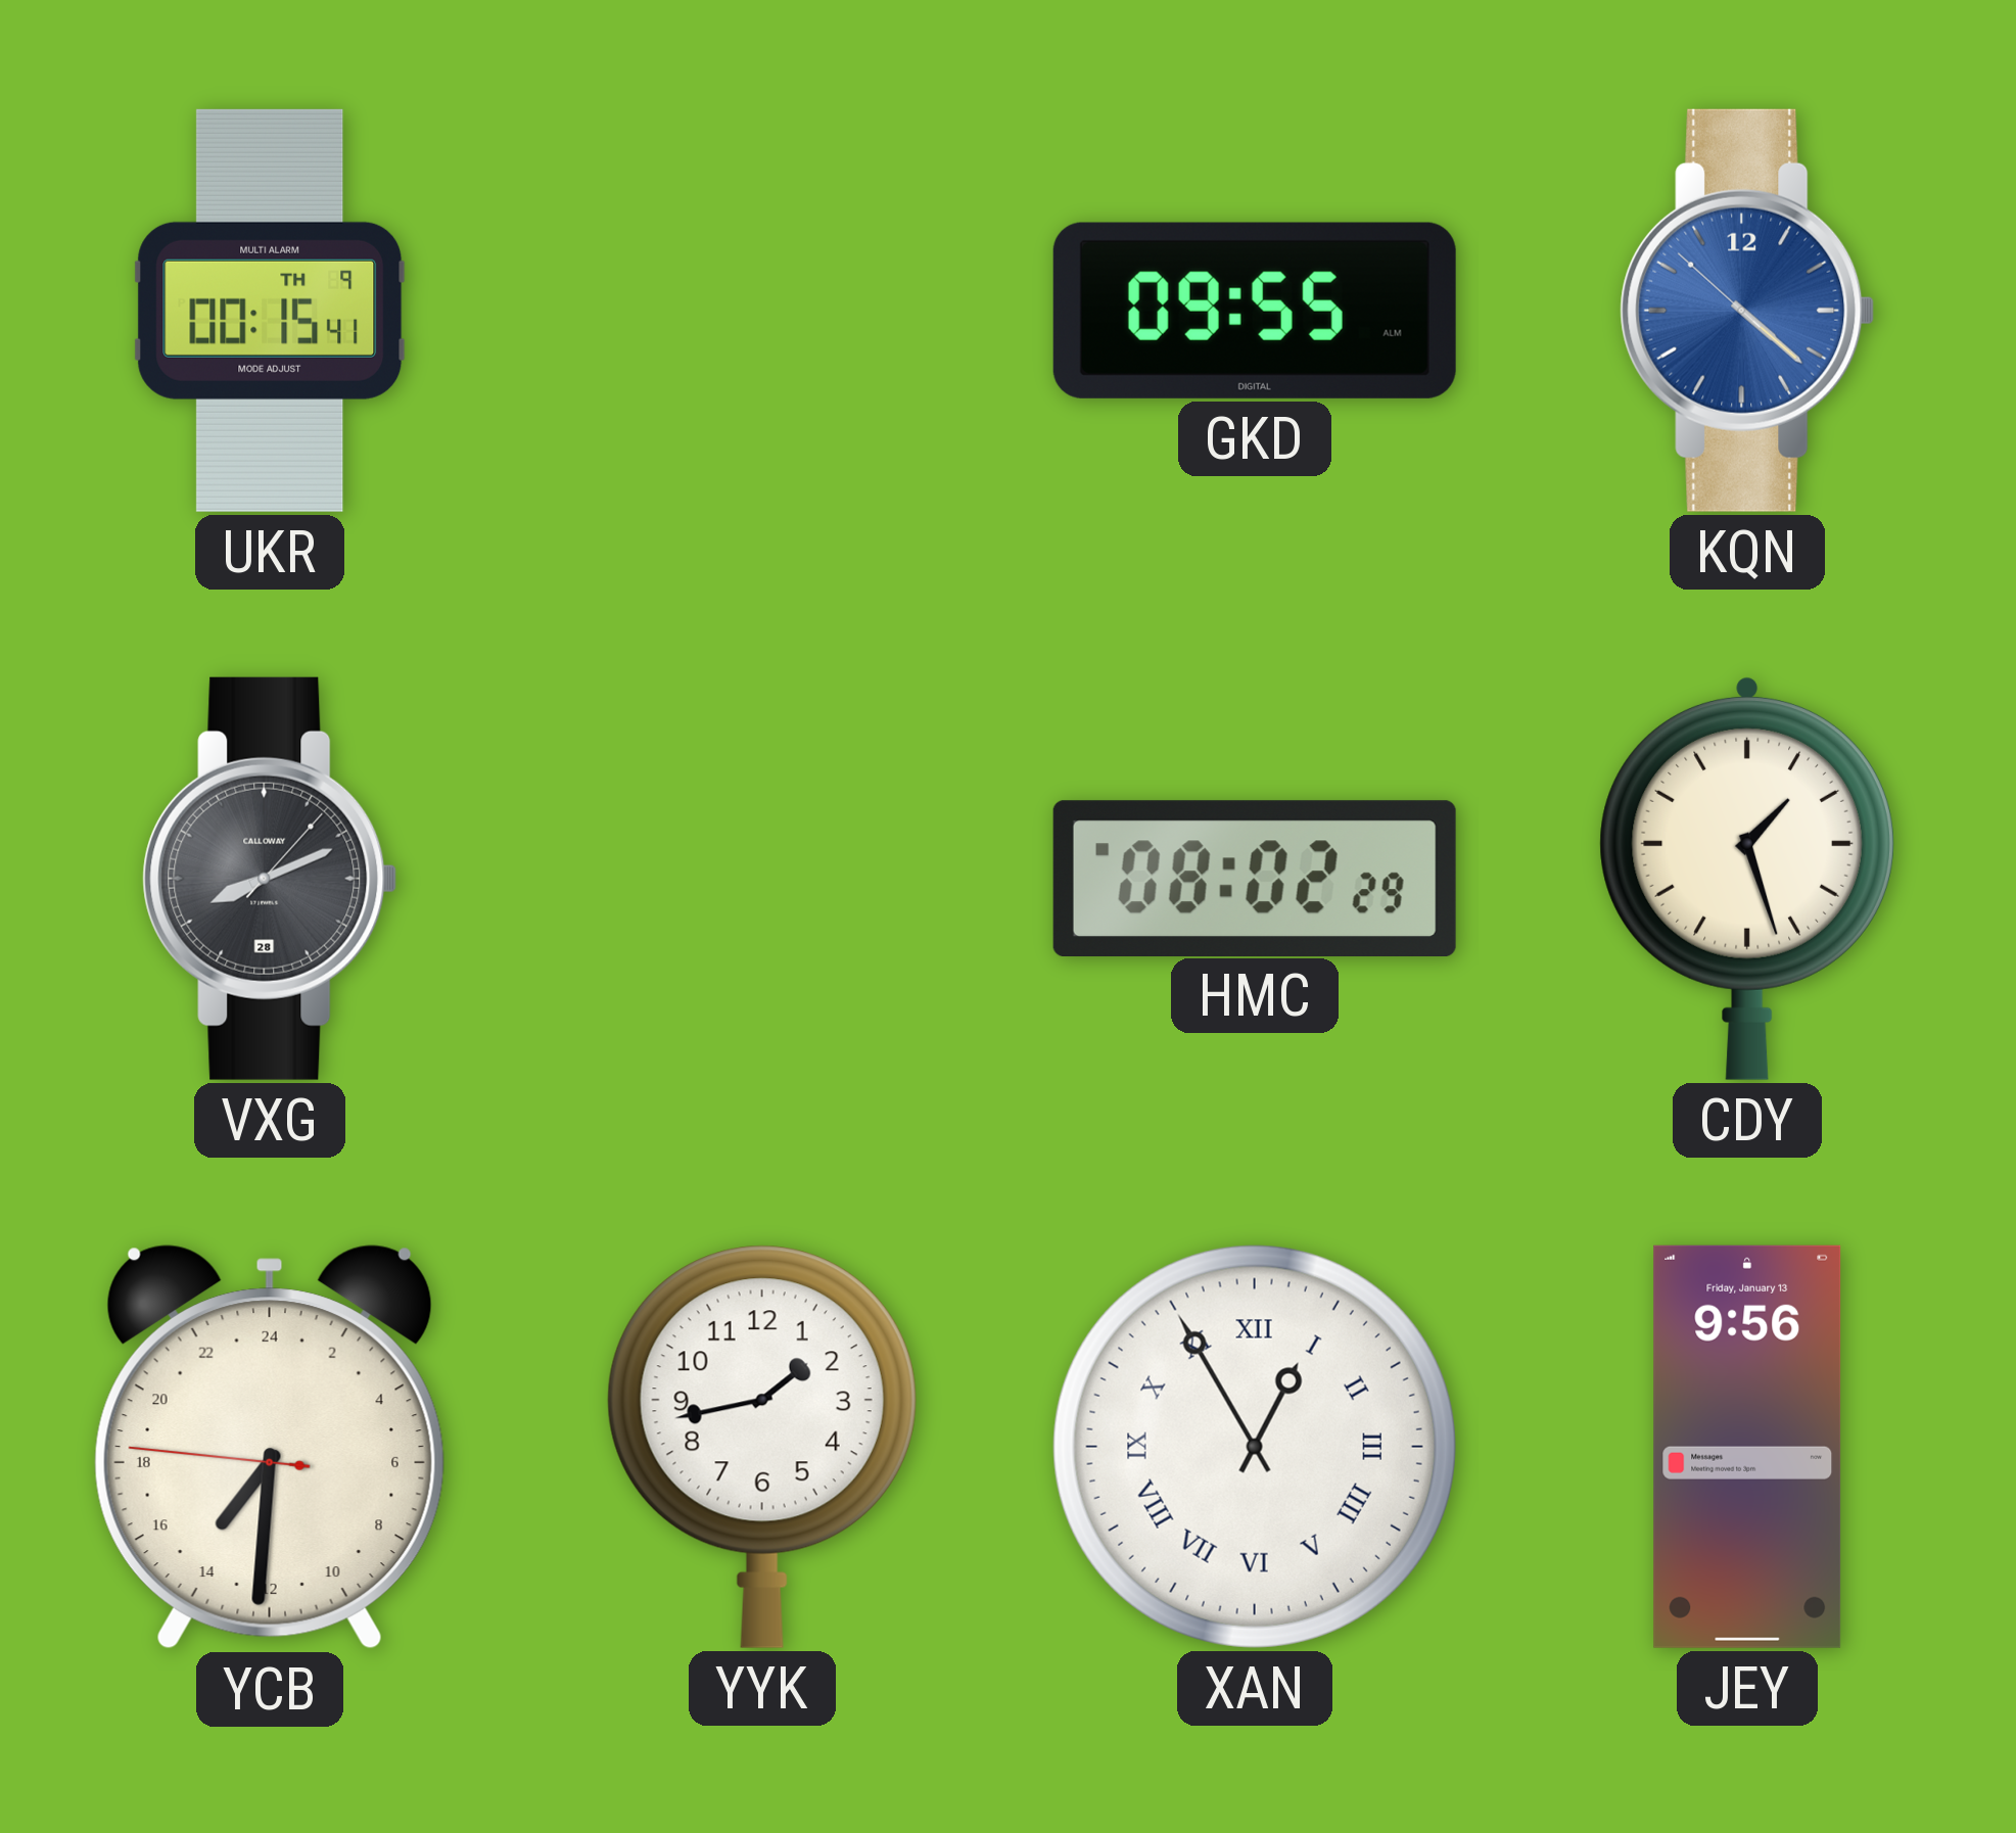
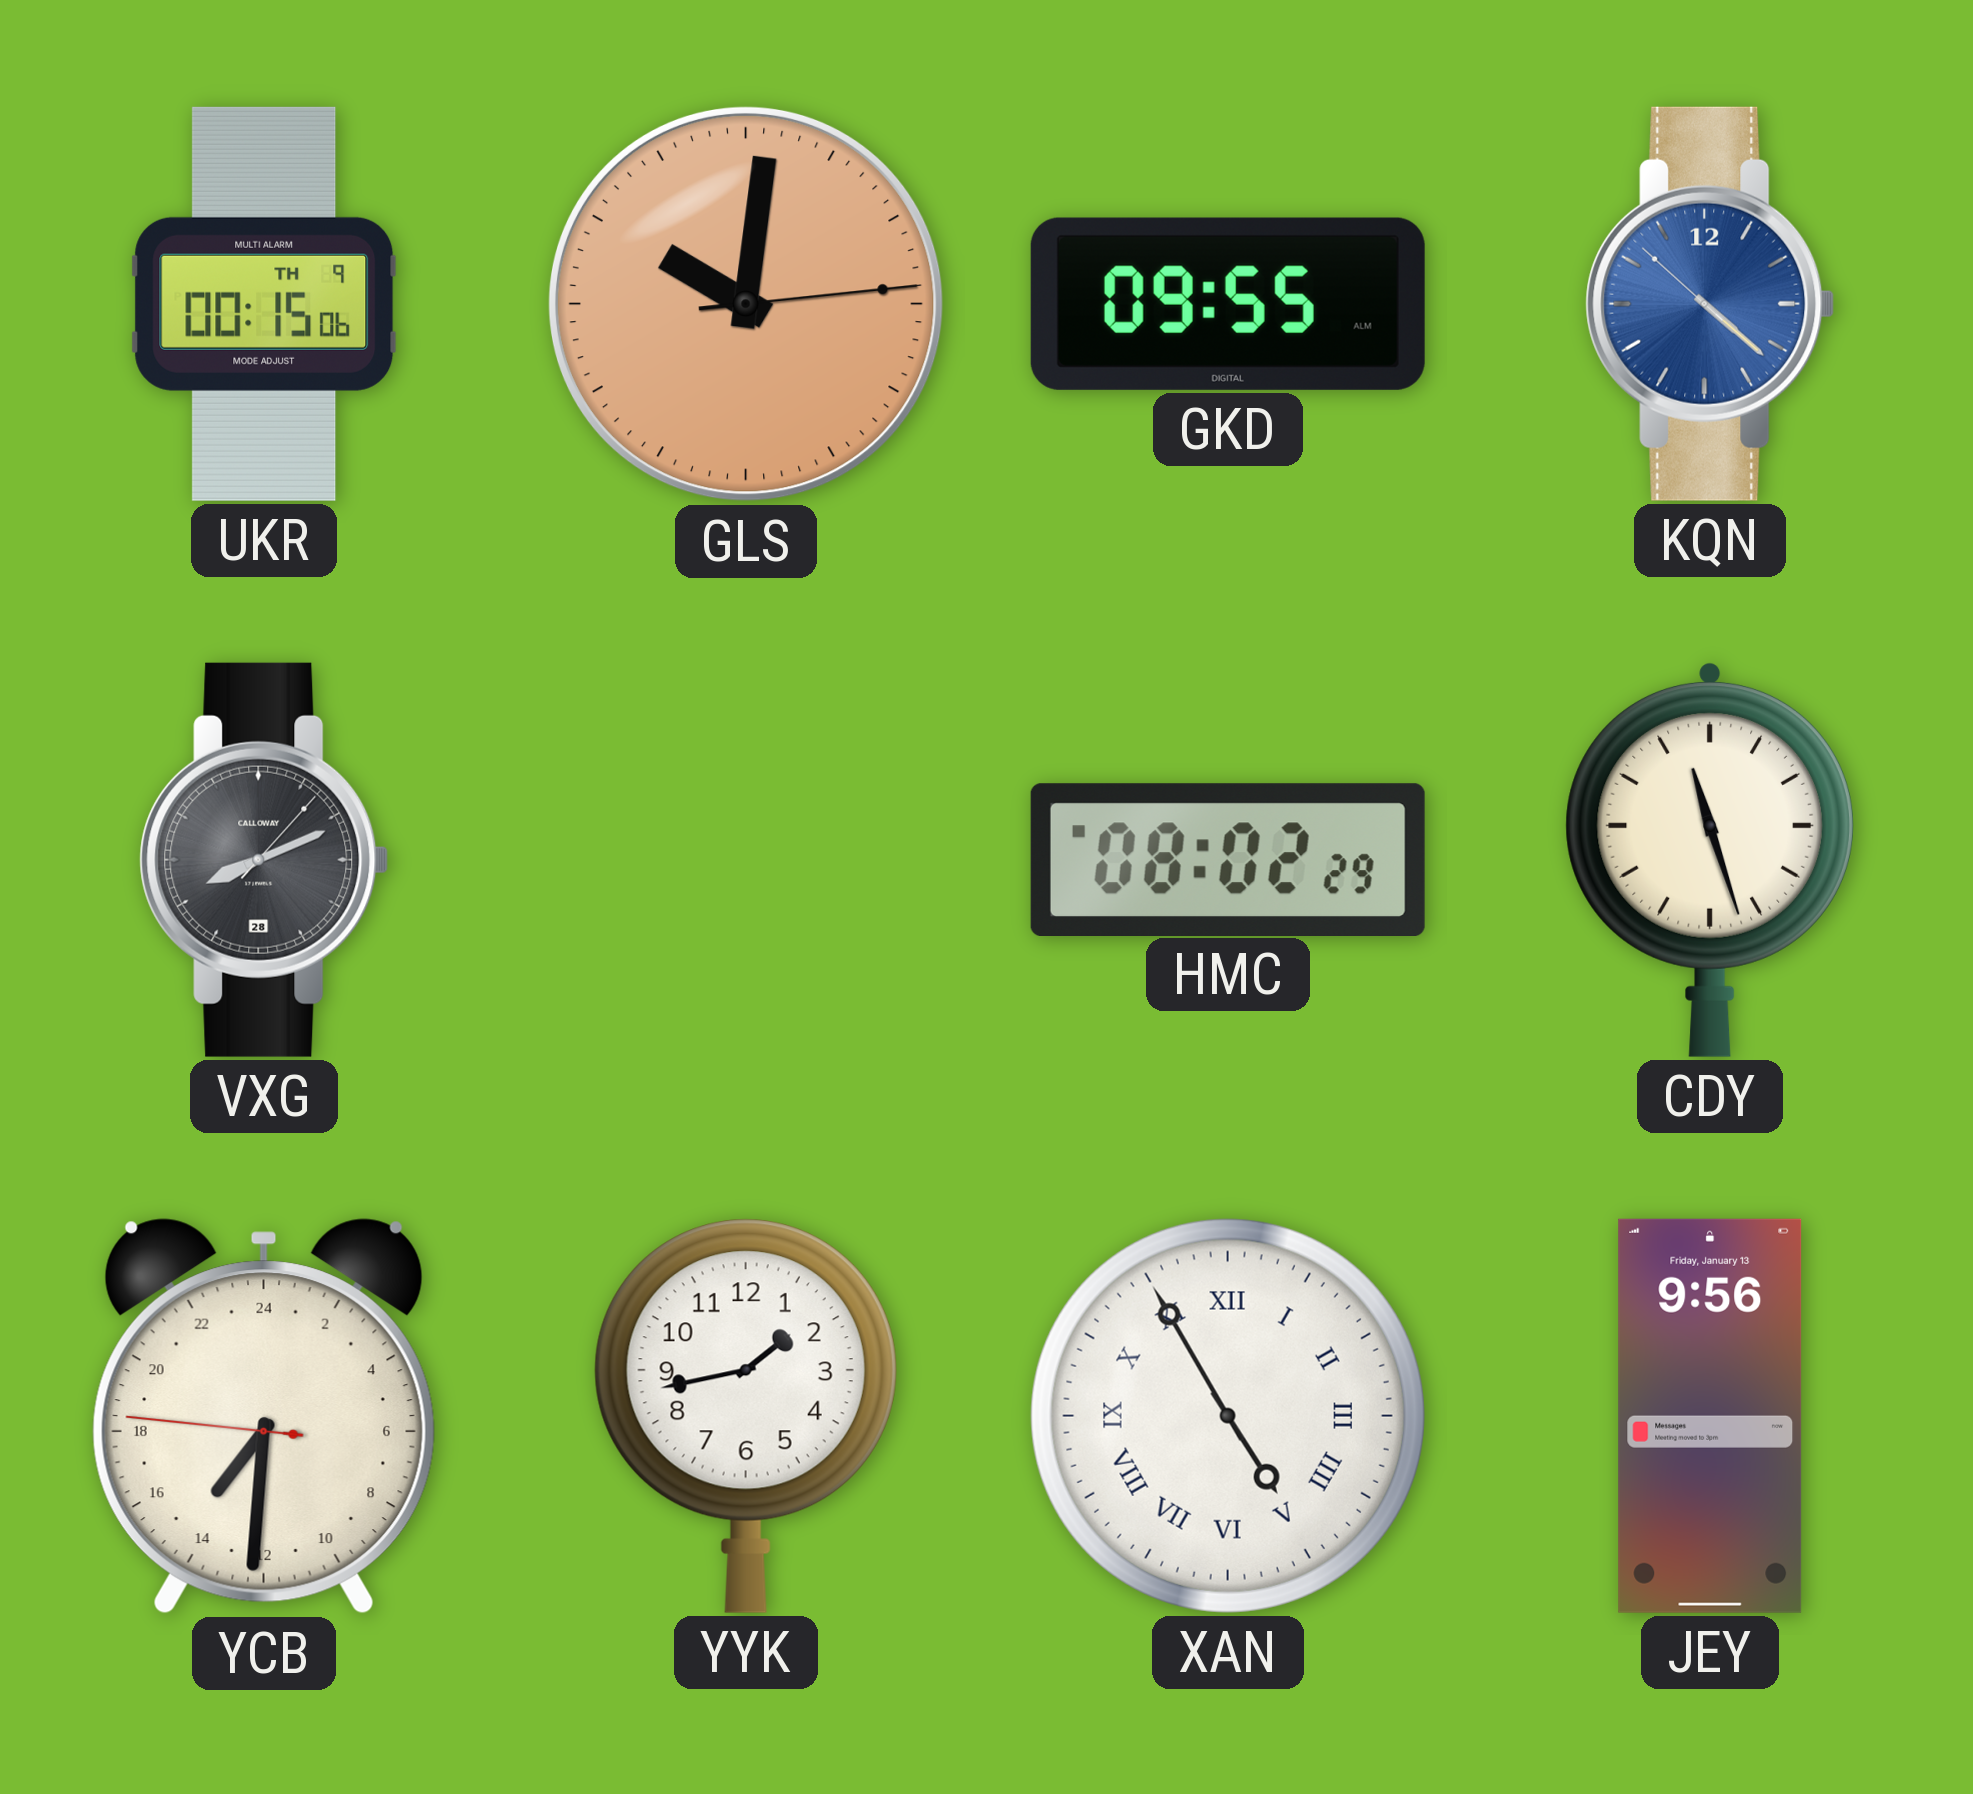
UKR: 00:15:41 -> 00:15:06 (264, 304)
GLS: none -> 10:01 (746, 304)
CDY: 1:27 -> 11:27 (1710, 859)
XAN: 12:55 -> 4:55 (1228, 1416)
